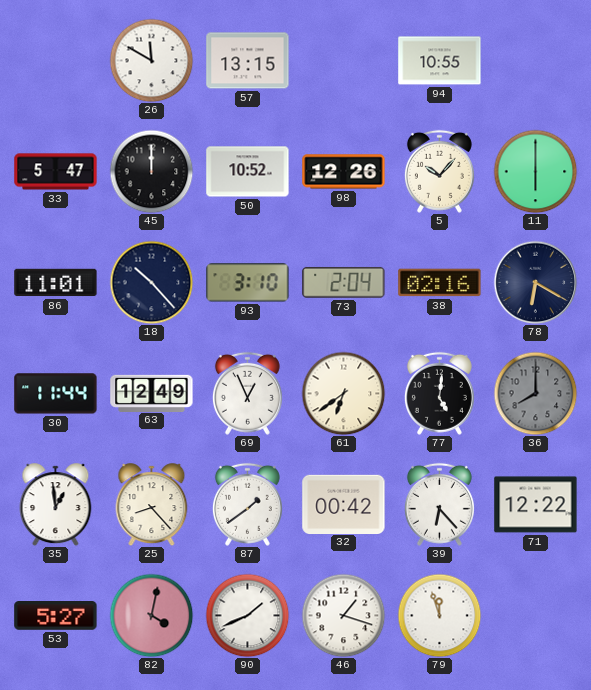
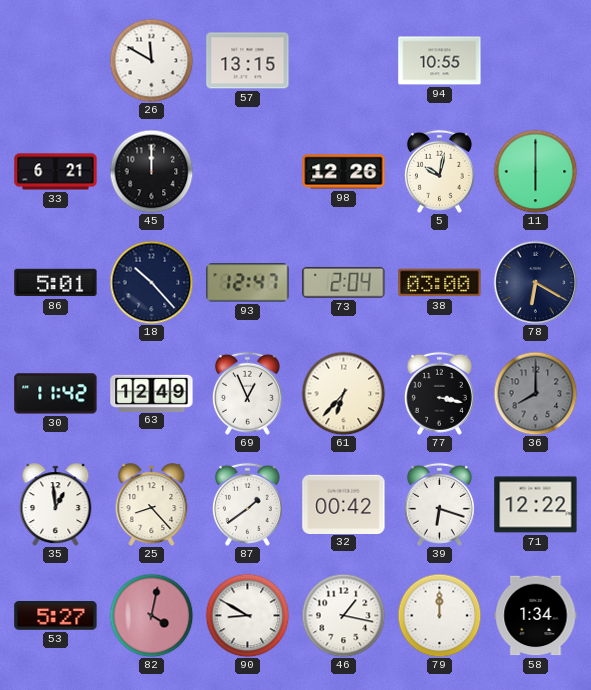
33: 5:47 -> 6:21 (56, 172)
50: 10:52 -> none (248, 172)
5: 10:07 -> 10:02 (439, 171)
86: 11:01 -> 5:01 (56, 283)
93: 3:10 -> 12:47 (248, 283)
38: 02:16 -> 03:00 (440, 283)
30: 11:44 -> 11:42 (56, 394)
61: 6:39 -> 6:37 (343, 393)
77: 5:01 -> 3:17 (439, 393)
39: 6:23 -> 6:18 (439, 504)
90: 1:41 -> 8:50 (247, 615)
46: 1:18 -> 1:17 (343, 615)
79: 11:57 -> 12:00 (439, 615)
58: none -> 1:34 (536, 616)
